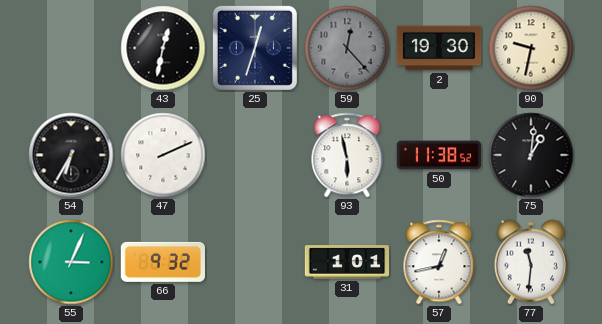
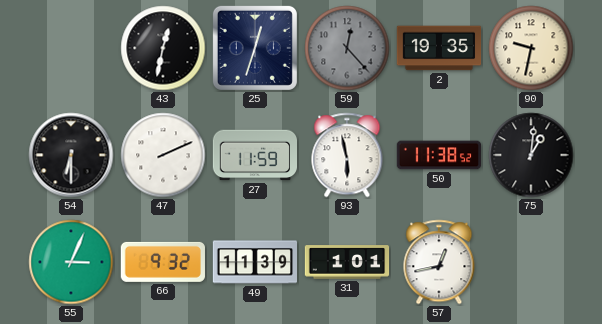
2: 19:30 -> 19:35 (439, 48)
54: 6:35 -> 6:30 (71, 155)
27: none -> 11:59 (254, 155)
49: none -> 11:39 (255, 262)
77: 11:31 -> none (531, 262)
